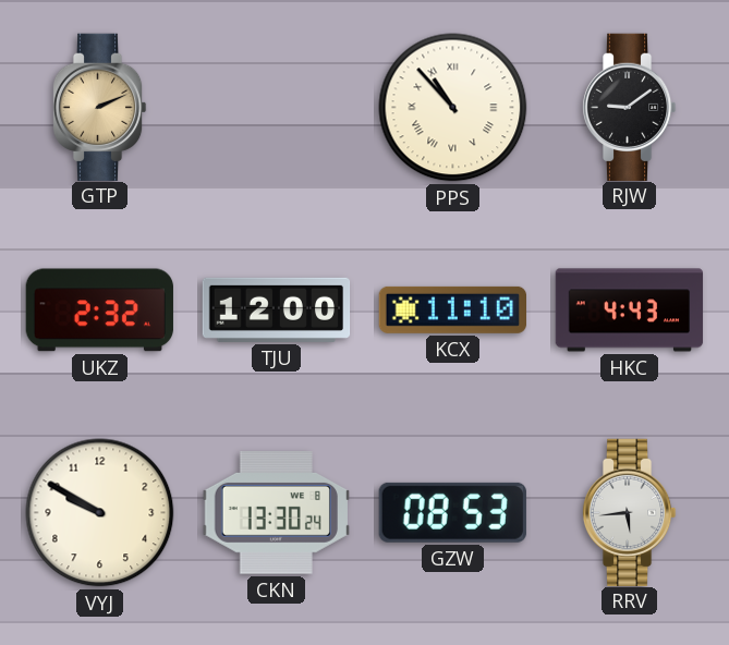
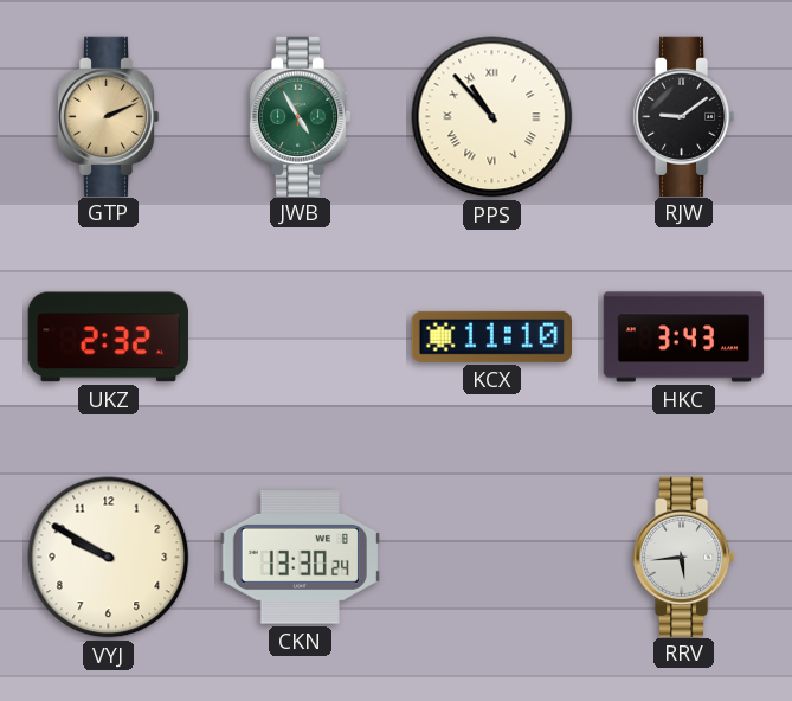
JWB: none -> 4:55 (300, 116)
TJU: 12:00 -> none (277, 309)
HKC: 4:43 -> 3:43 (684, 337)
GZW: 08:53 -> none (452, 512)
